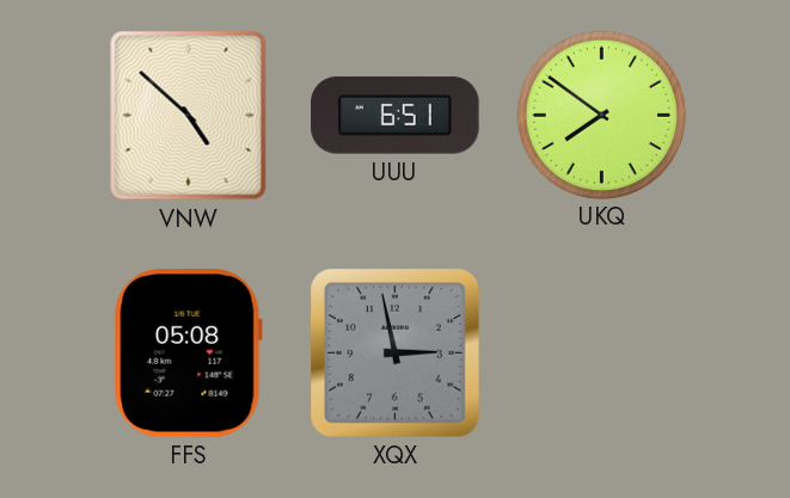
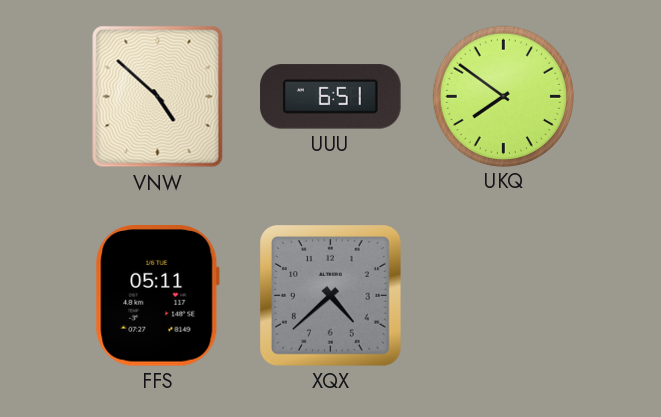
FFS: 05:08 -> 05:11 (157, 296)
XQX: 2:58 -> 4:38 (331, 296)
